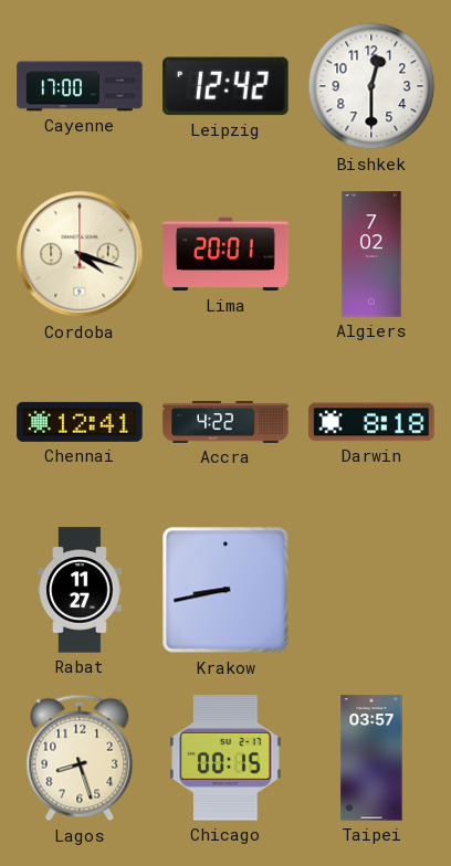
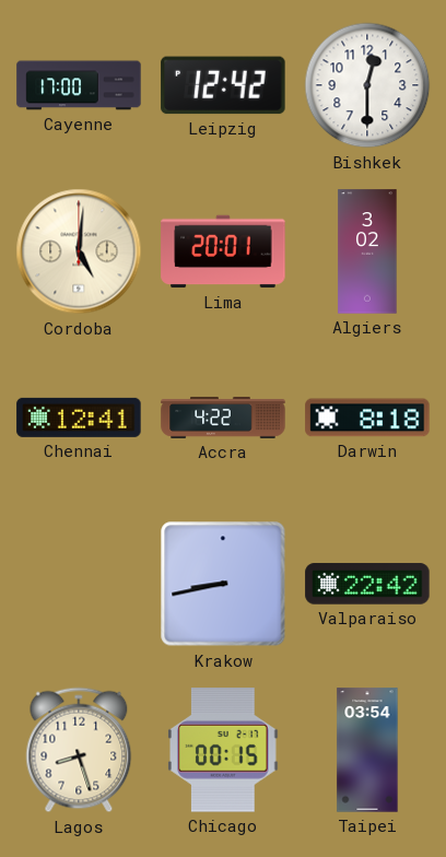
Cordoba: 4:18 -> 5:01 (79, 251)
Algiers: 7:02 -> 3:02 (367, 251)
Rabat: 11:27 -> none (80, 590)
Valparaiso: none -> 22:42 (367, 584)
Taipei: 03:57 -> 03:54 (367, 750)
